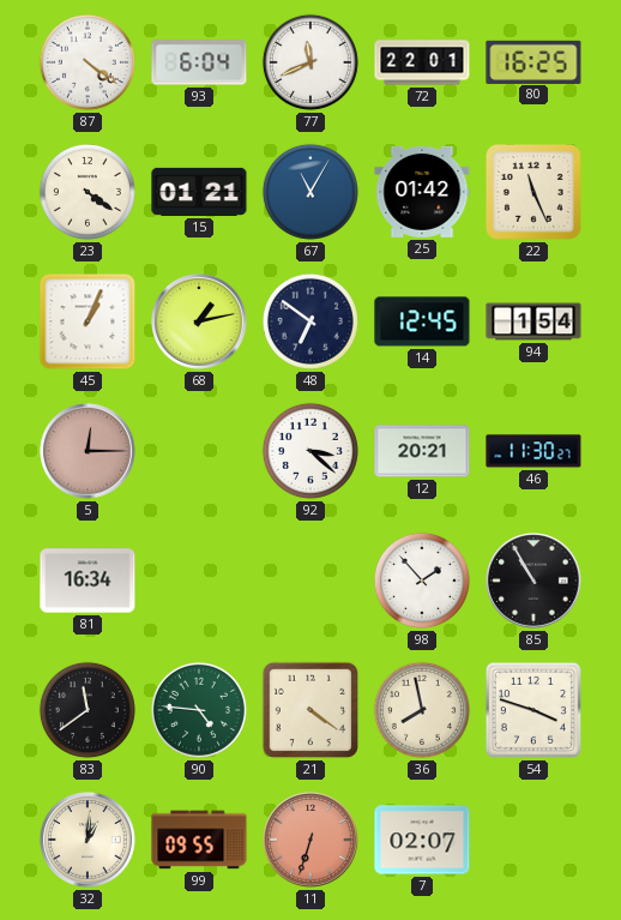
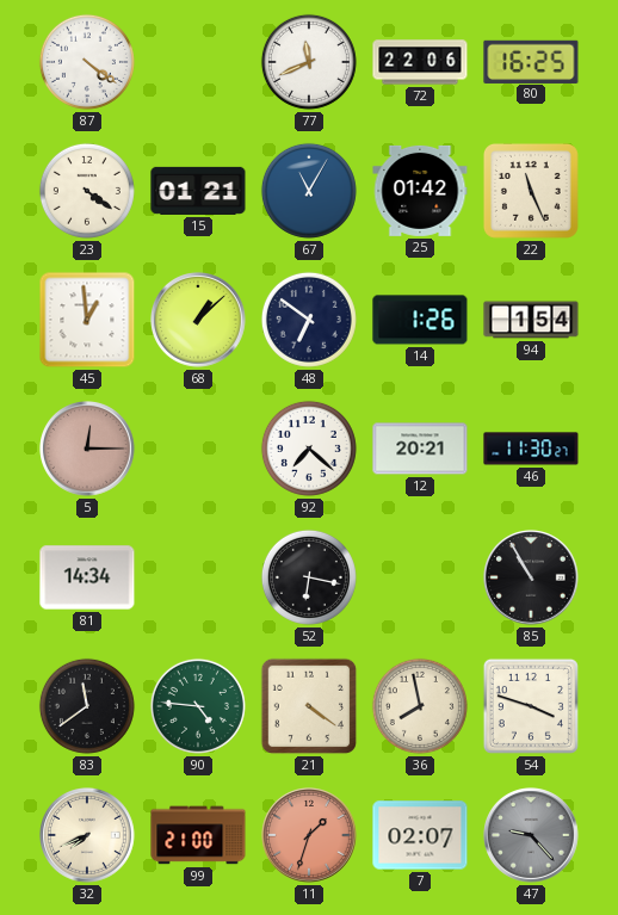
93: 6:04 -> none (199, 62)
72: 22:01 -> 22:06 (420, 62)
45: 1:04 -> 12:59 (87, 320)
68: 1:13 -> 1:08 (198, 320)
14: 12:45 -> 1:26 (420, 320)
92: 3:22 -> 7:22 (309, 449)
81: 16:34 -> 14:34 (87, 577)
52: none -> 6:17 (309, 577)
98: 1:53 -> none (422, 581)
32: 1:01 -> 7:41 (87, 835)
99: 09:55 -> 21:00 (198, 835)
11: 6:33 -> 1:33 (309, 835)
47: none -> 9:23 (531, 835)
